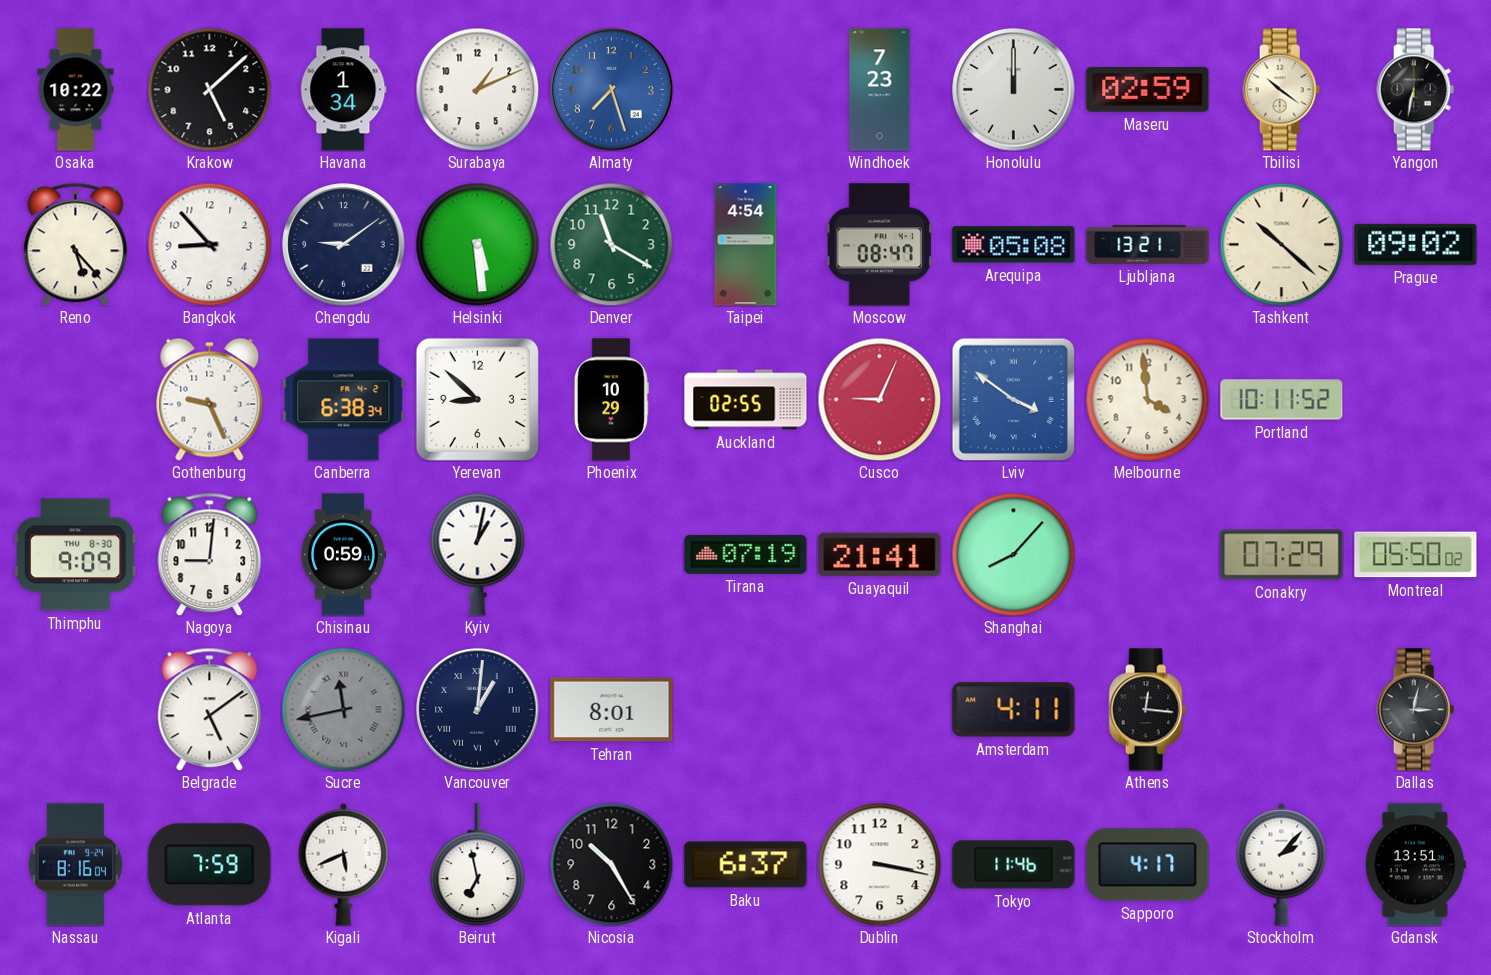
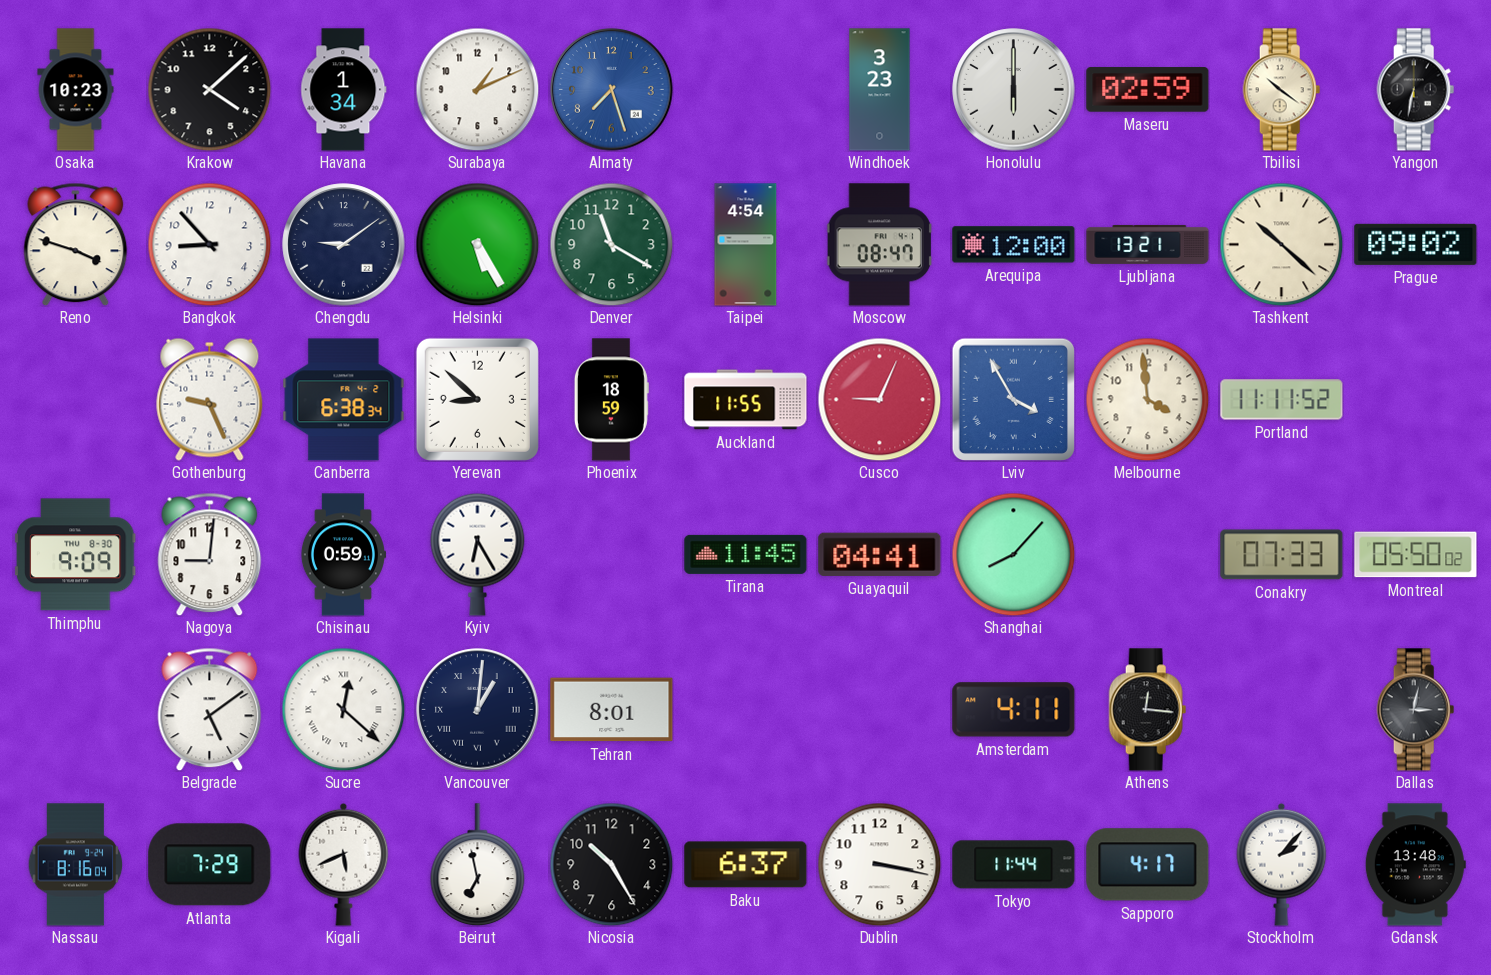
Osaka: 10:22 -> 10:23 (76, 90)
Krakow: 5:08 -> 4:08 (209, 89)
Windhoek: 7:23 -> 3:23 (880, 90)
Honolulu: 12:00 -> 6:00 (1014, 90)
Reno: 5:23 -> 3:48 (76, 244)
Helsinki: 5:29 -> 5:25 (477, 244)
Arequipa: 05:08 -> 12:00 (1014, 245)
Phoenix: 10:29 -> 18:59 (611, 400)
Auckland: 02:55 -> 11:55 (746, 400)
Lviv: 3:51 -> 3:55 (1013, 399)
Portland: 10:11 -> 11:11 (1282, 400)
Kyiv: 1:02 -> 6:25 (478, 554)
Tirana: 07:19 -> 11:45 (746, 554)
Guayaquil: 21:41 -> 04:41 (880, 554)
Conakry: 07:29 -> 07:33 (1282, 555)
Sucre: 11:43 -> 12:22 (343, 709)
Sucre dial: grey -> white (343, 709)
Atlanta: 7:59 -> 7:29 (210, 865)
Tokyo: 11:46 -> 11:44 (1014, 865)
Gdansk: 13:51 -> 13:48 (1415, 865)
